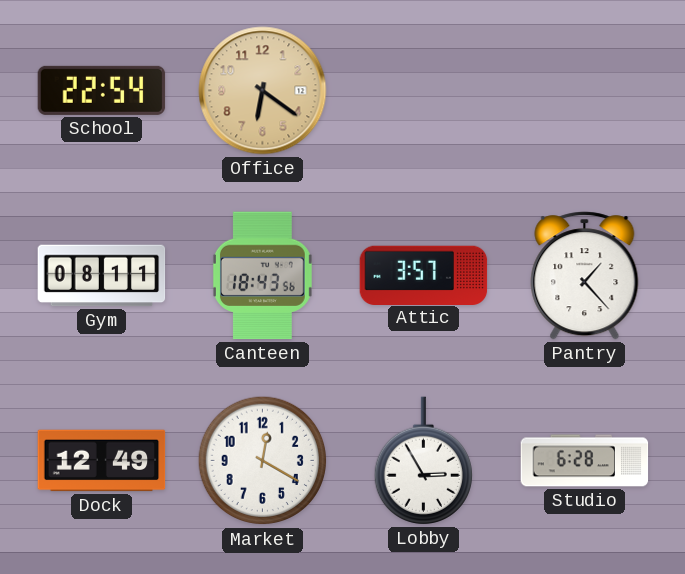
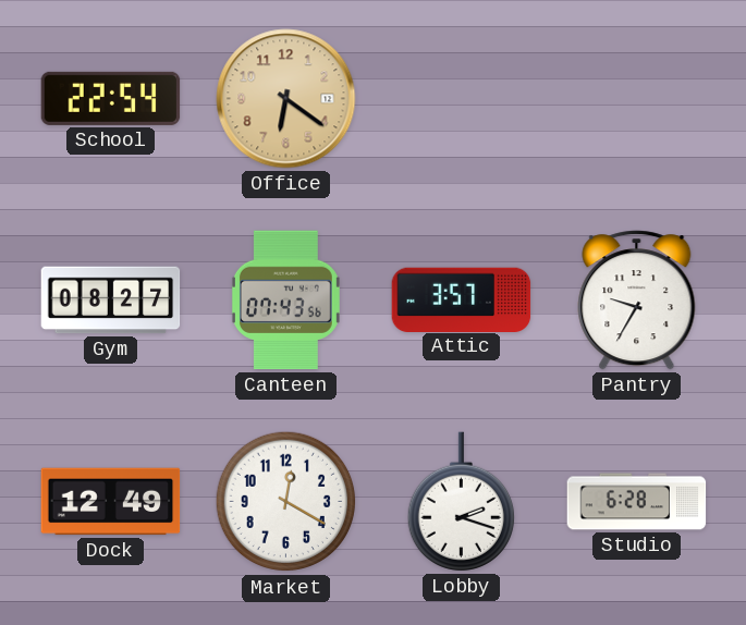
Gym: 08:11 -> 08:27 (111, 301)
Canteen: 18:43 -> 07:43 (285, 301)
Pantry: 1:23 -> 9:35 (637, 301)
Lobby: 2:55 -> 2:18 (461, 502)
